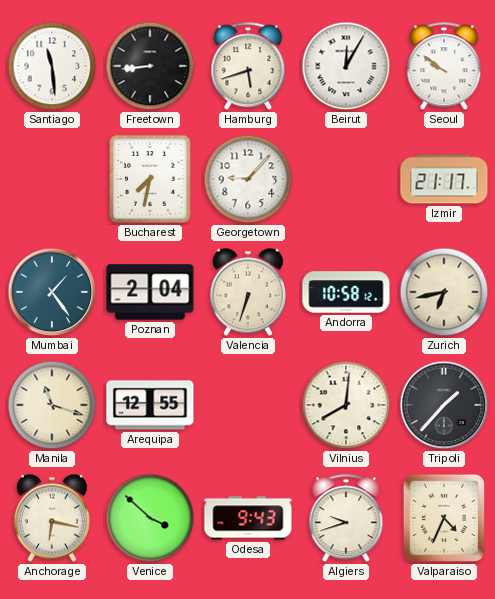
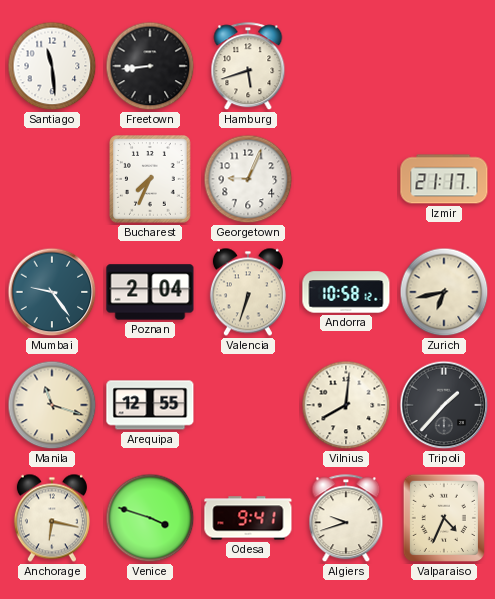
Beirut: 12:05 -> none (346, 66)
Seoul: 9:51 -> none (444, 67)
Bucharest: 7:32 -> 7:34 (151, 180)
Georgetown: 9:07 -> 9:04 (248, 179)
Mumbai: 1:24 -> 9:24 (52, 292)
Venice: 3:52 -> 3:48 (150, 518)
Odesa: 9:43 -> 9:41 (248, 518)
